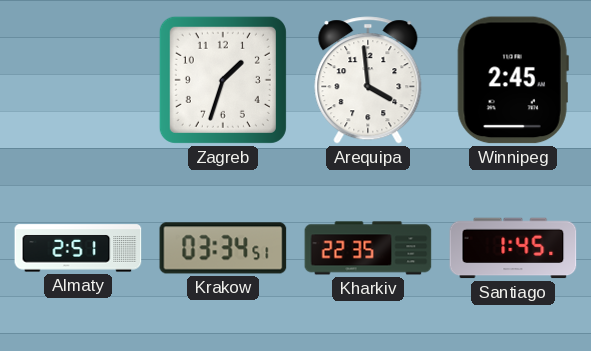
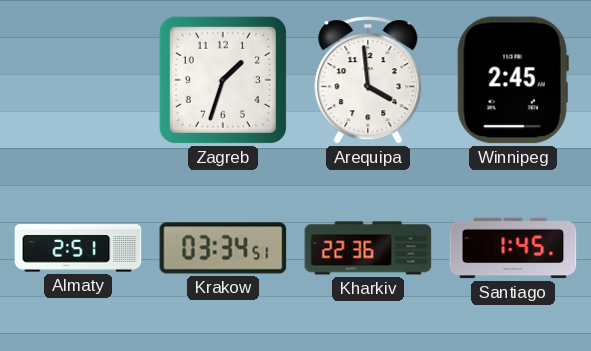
Kharkiv: 22:35 -> 22:36 (368, 248)
